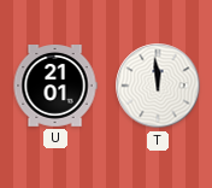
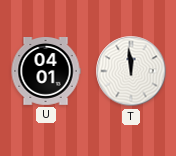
U: 21:01 -> 04:01 (46, 72)
